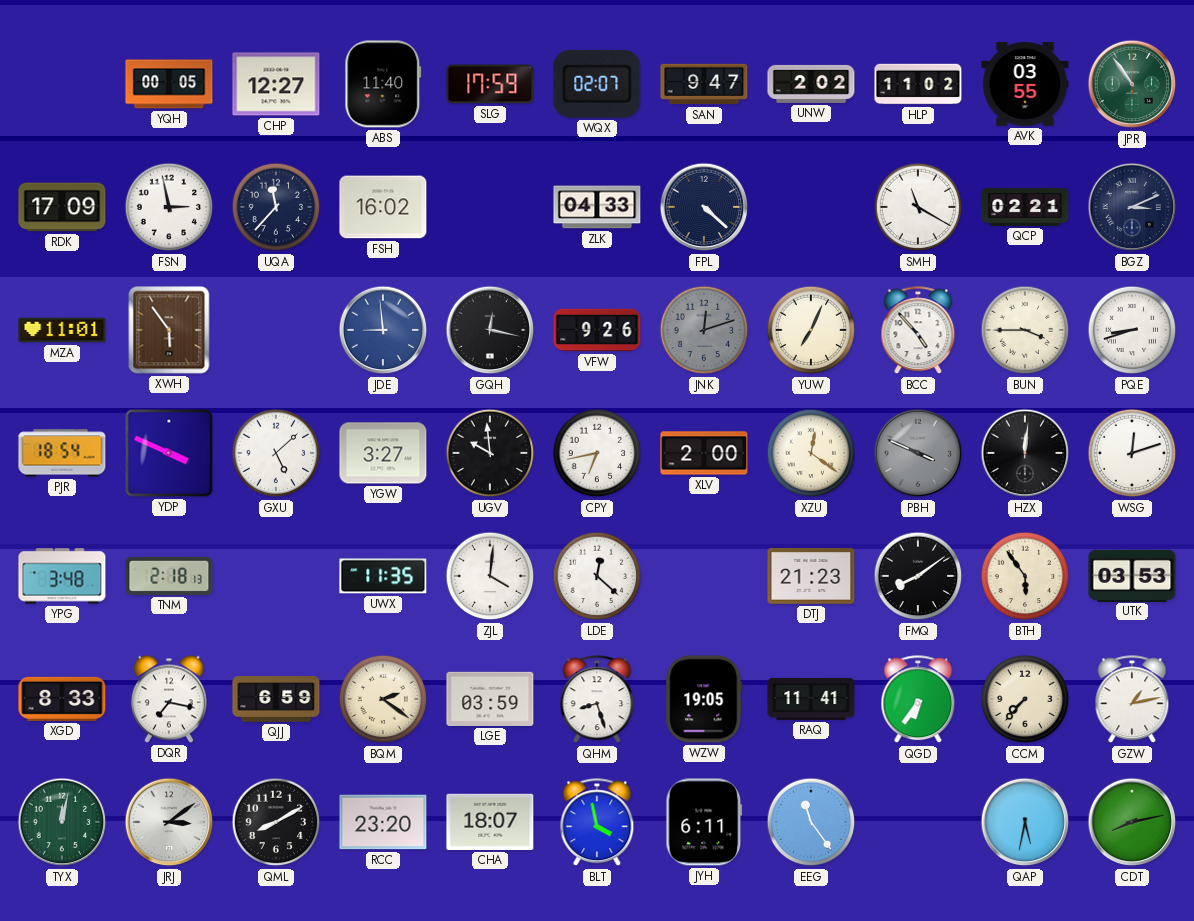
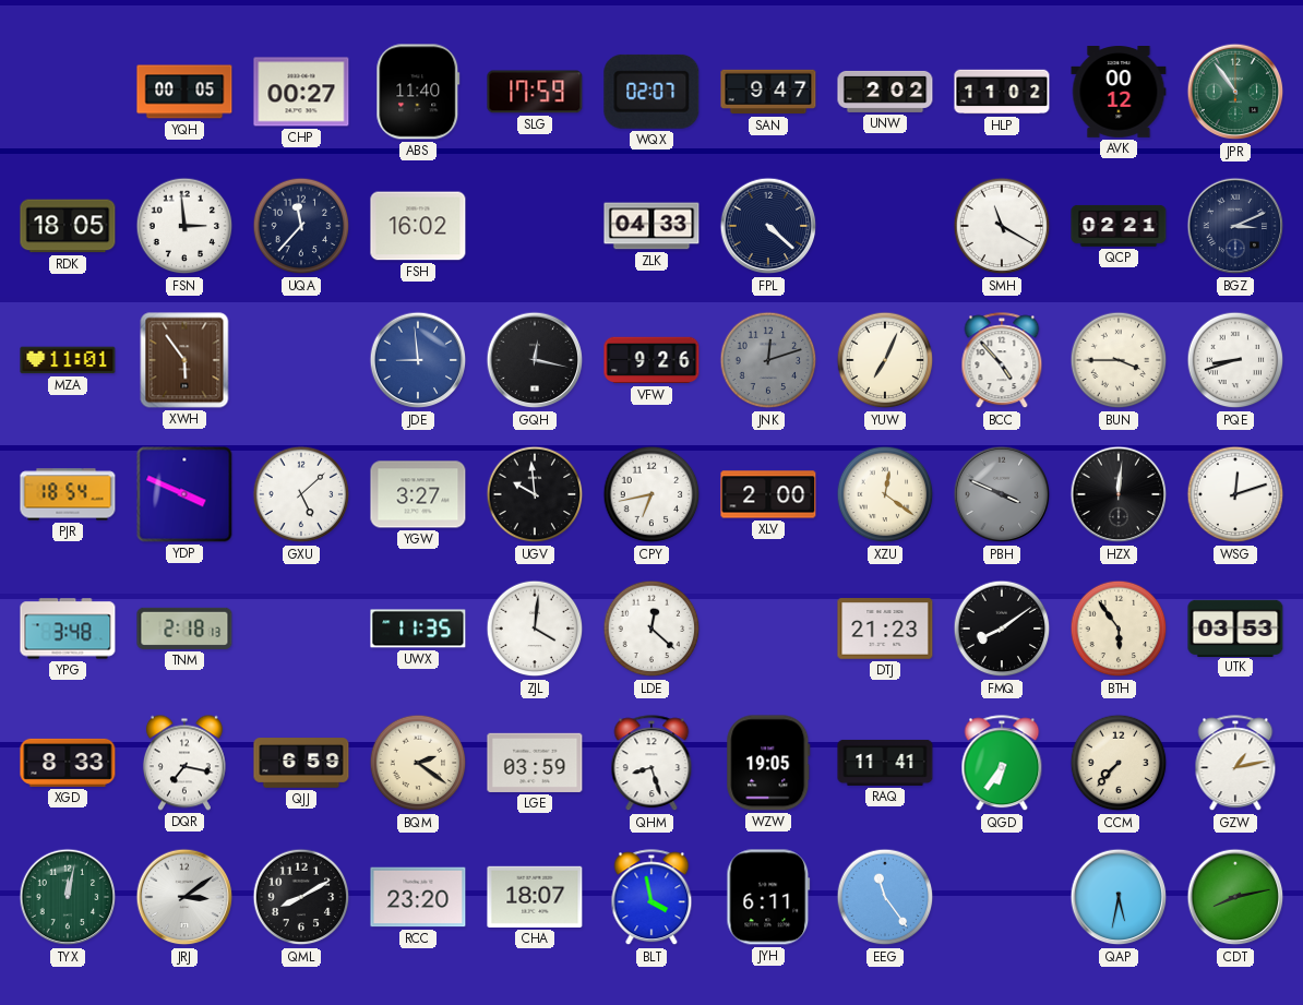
CHP: 12:27 -> 00:27 (301, 92)
AVK: 03:55 -> 00:12 (1119, 93)
RDK: 17:09 -> 18:05 (68, 226)
FSN: 2:58 -> 2:59 (184, 226)
